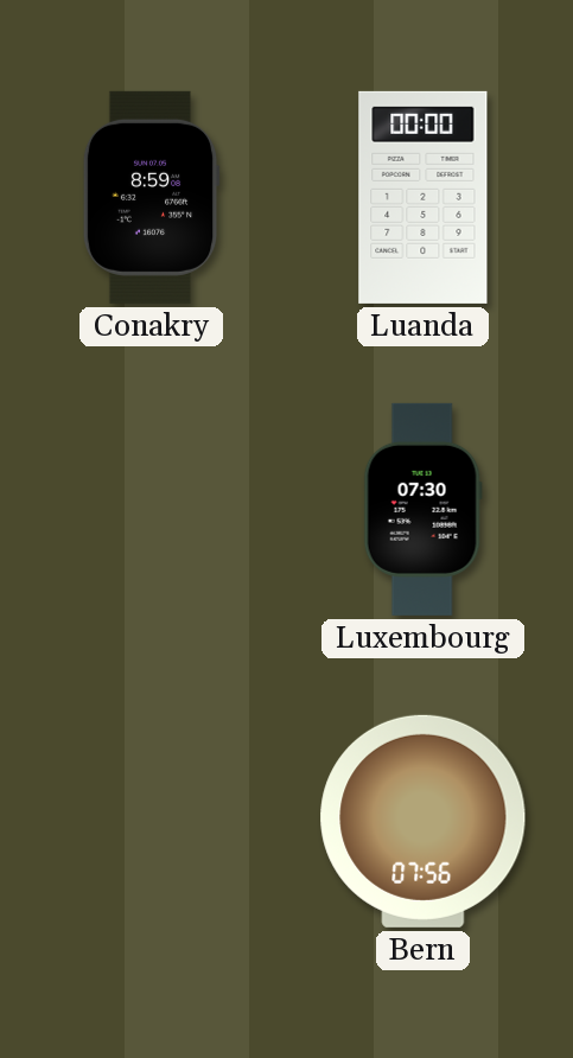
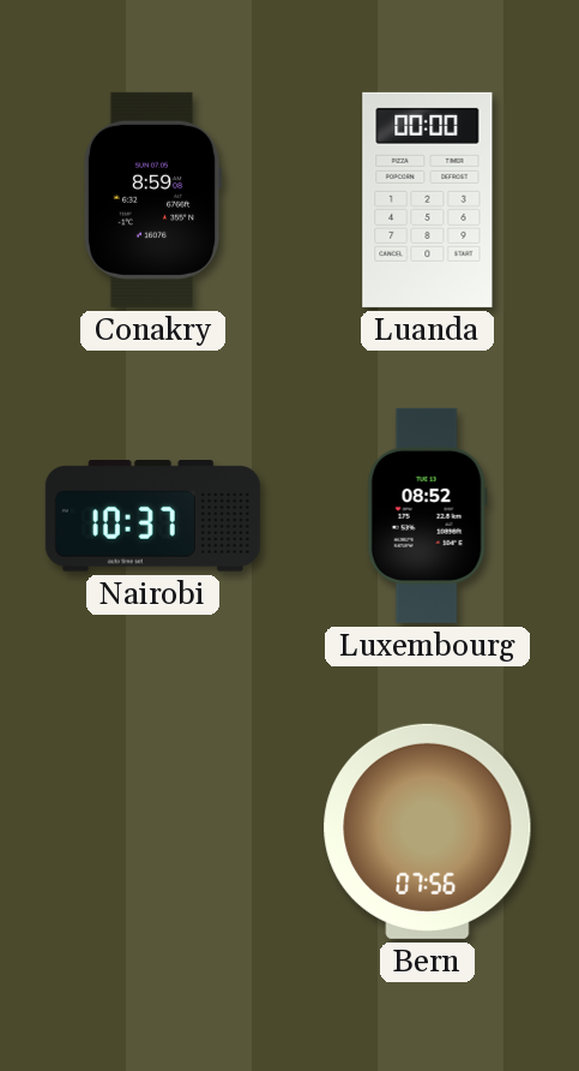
Nairobi: none -> 10:37 (152, 516)
Luxembourg: 07:30 -> 08:52 (427, 515)
